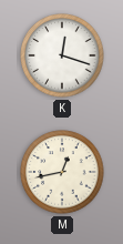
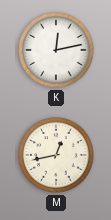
K: 12:18 -> 12:13 (56, 50)
